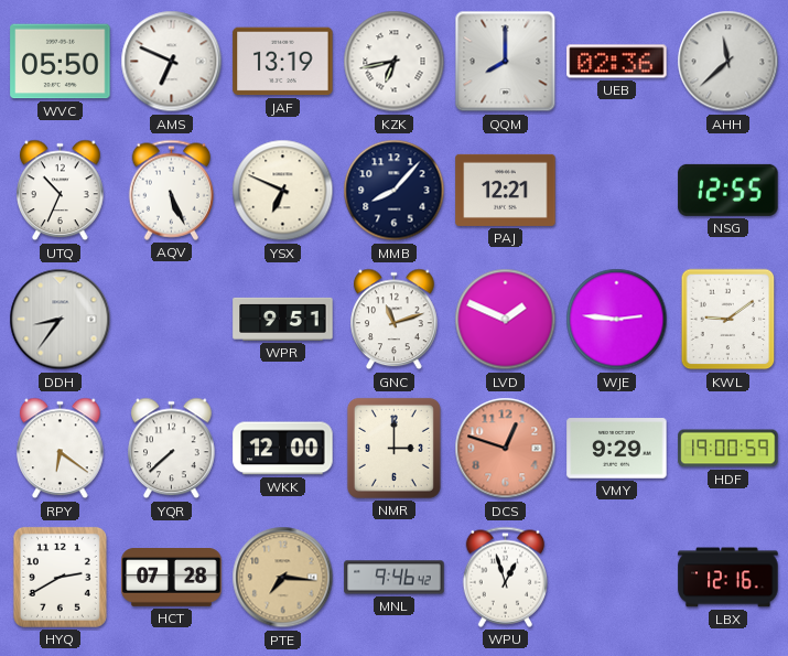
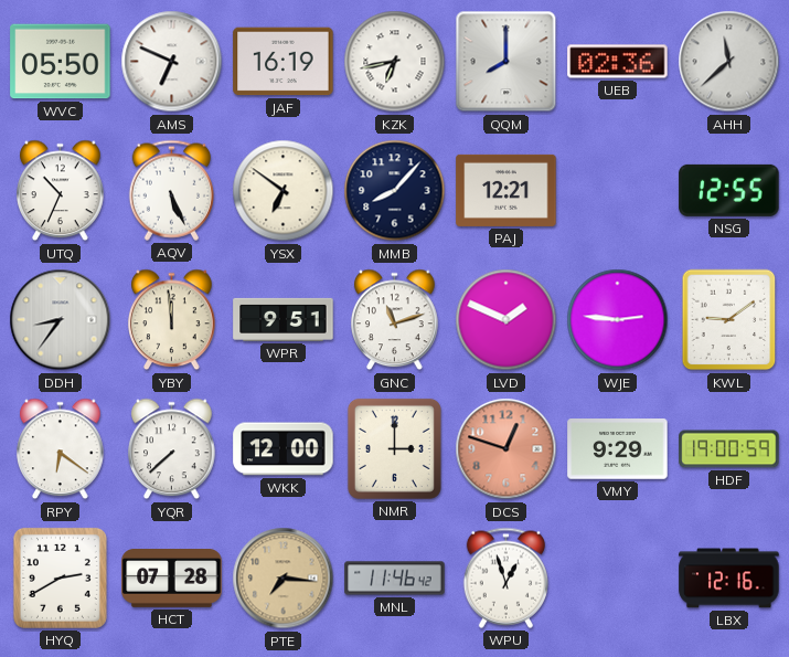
JAF: 13:19 -> 16:19 (284, 62)
YSX: 6:49 -> 6:51 (284, 191)
YBY: none -> 11:59 (172, 320)
MNL: 9:46 -> 11:46 (395, 579)
